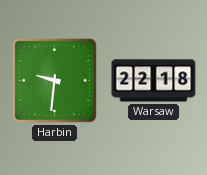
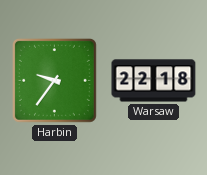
Harbin: 9:31 -> 9:36 (54, 80)
